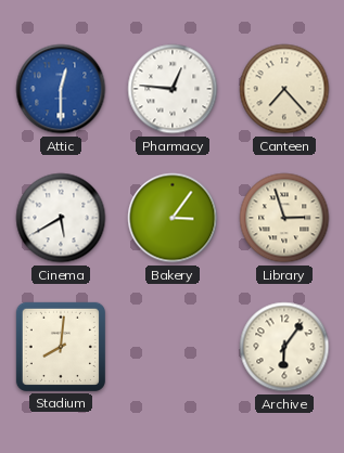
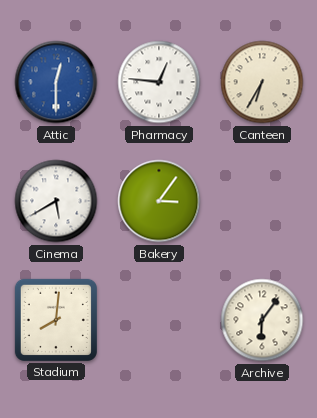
Canteen: 7:23 -> 6:35 (262, 82)
Library: 2:57 -> none (284, 218)
